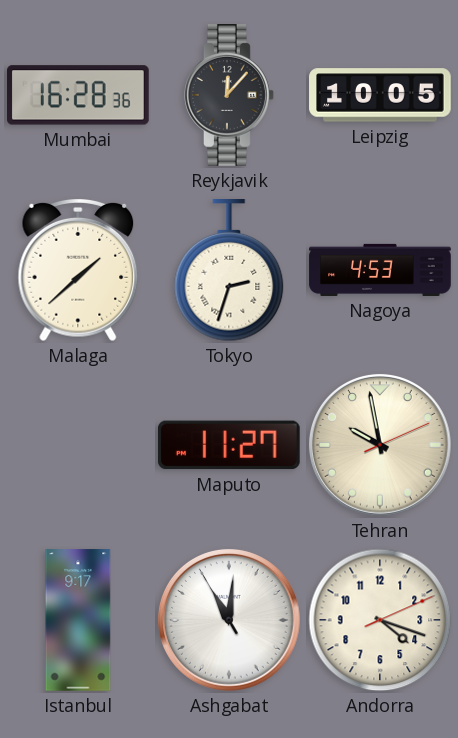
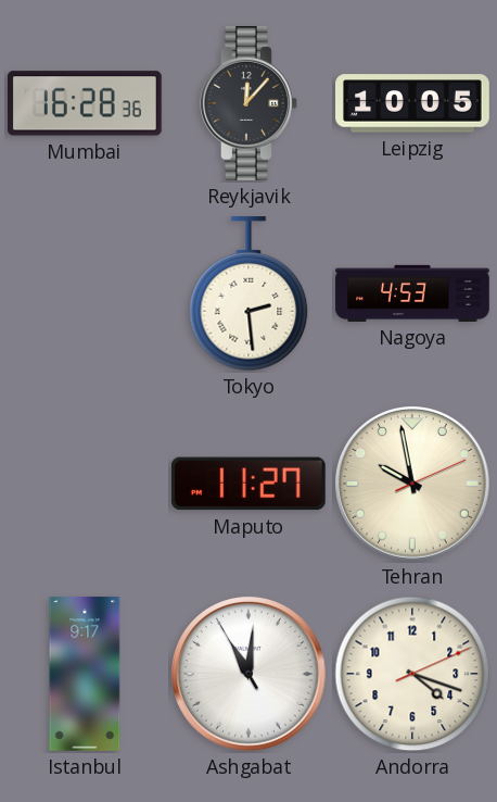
Malaga: 1:38 -> none (78, 271)
Tokyo: 2:33 -> 2:29 (248, 295)
